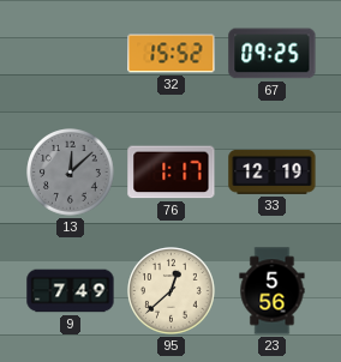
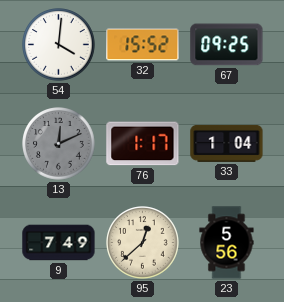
54: none -> 4:01 (59, 45)
13: 12:08 -> 12:11 (59, 144)
33: 12:19 -> 1:04 (227, 143)
